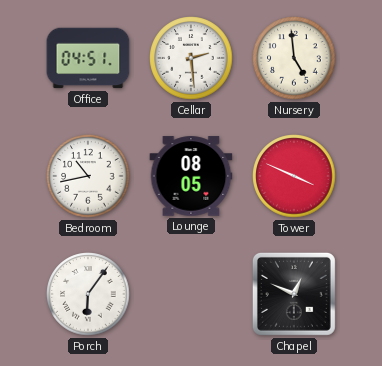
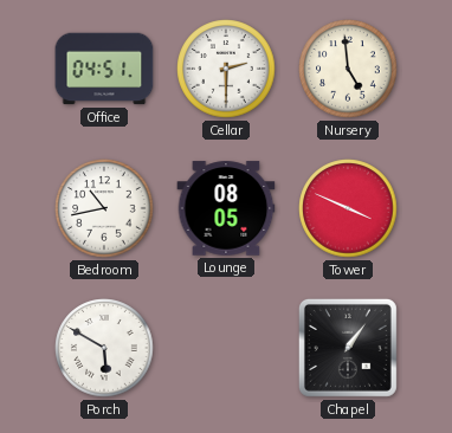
Cellar: 2:29 -> 2:30 (226, 69)
Porch: 6:06 -> 5:50 (104, 348)
Chapel: 12:49 -> 1:06 (348, 348)
